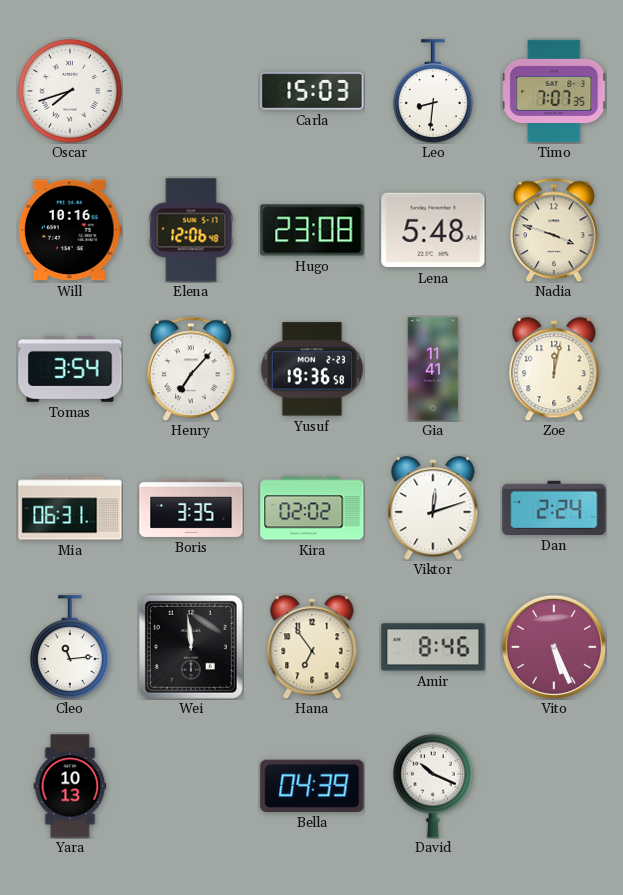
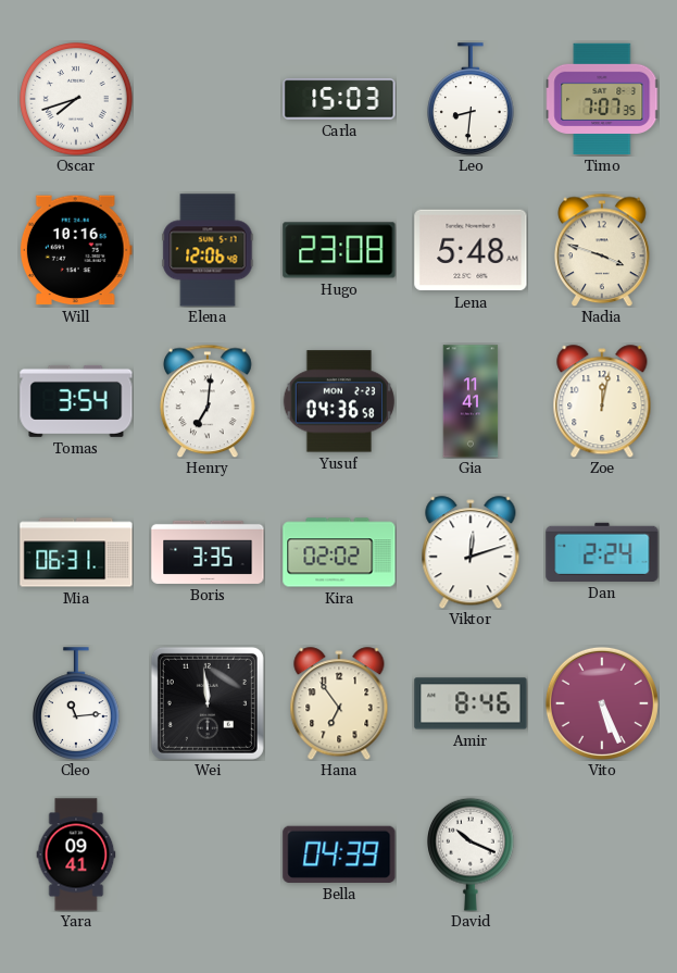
Henry: 7:07 -> 7:01 (208, 401)
Yusuf: 19:36 -> 04:36 (339, 401)
Yara: 10:13 -> 09:41 (76, 855)
